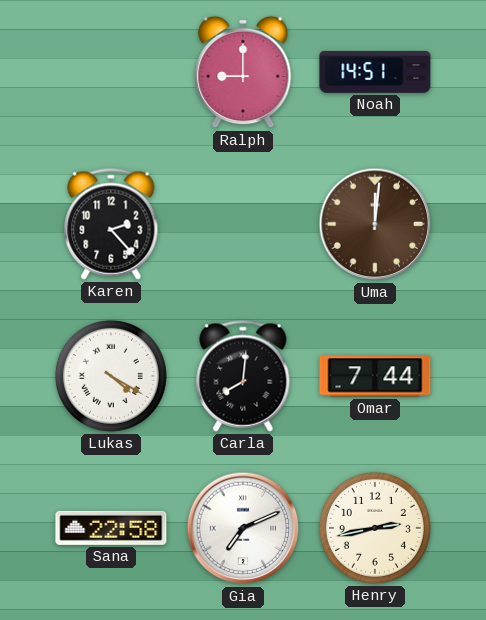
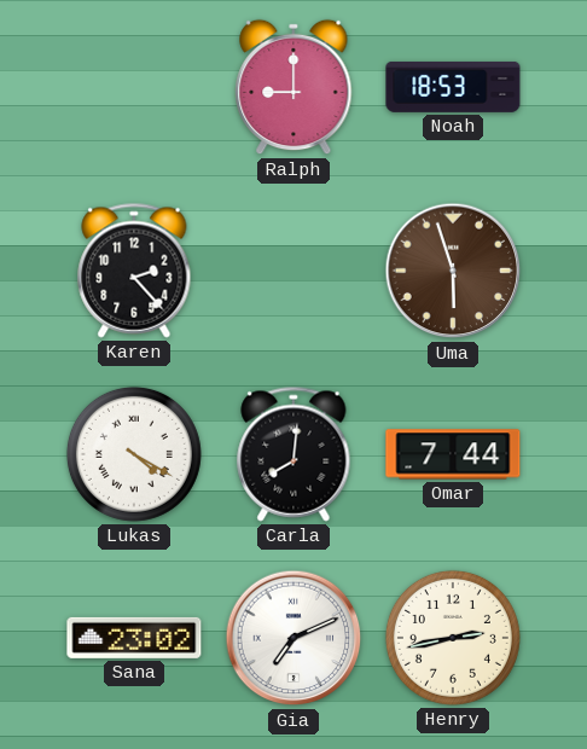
Noah: 14:51 -> 18:53 (453, 87)
Uma: 12:01 -> 5:57 (453, 271)
Sana: 22:58 -> 23:02 (134, 638)
